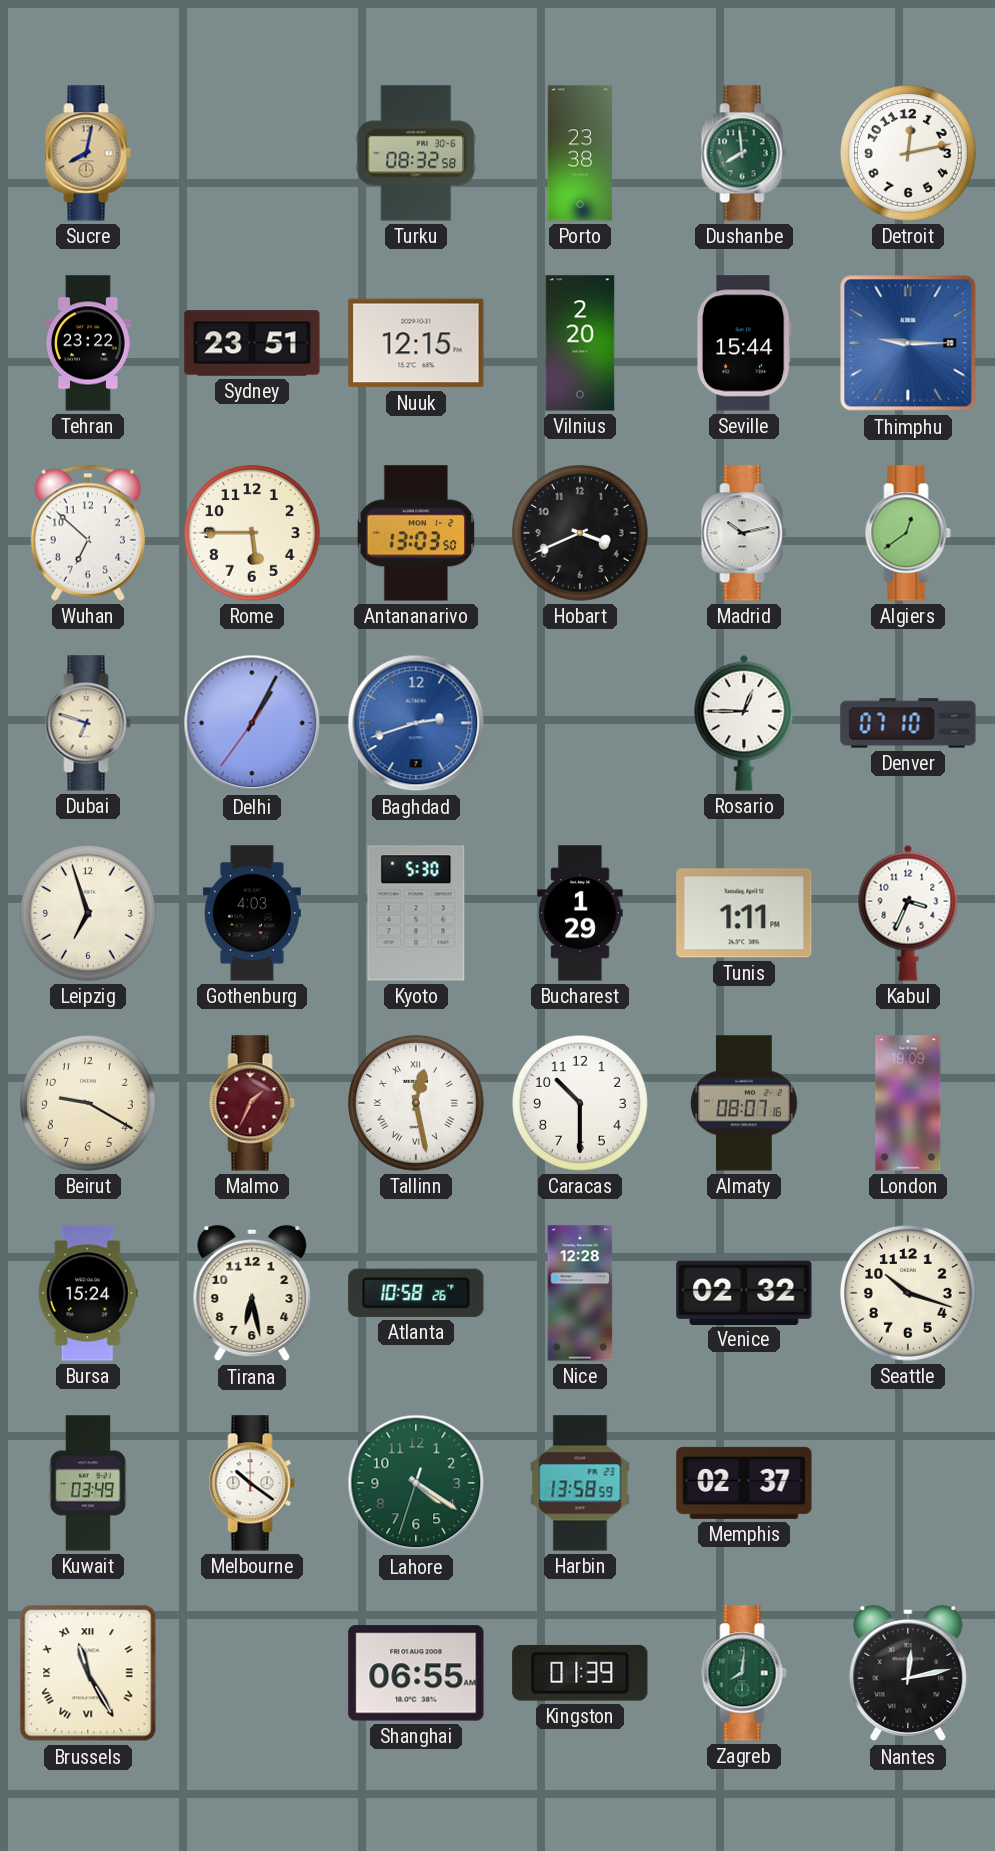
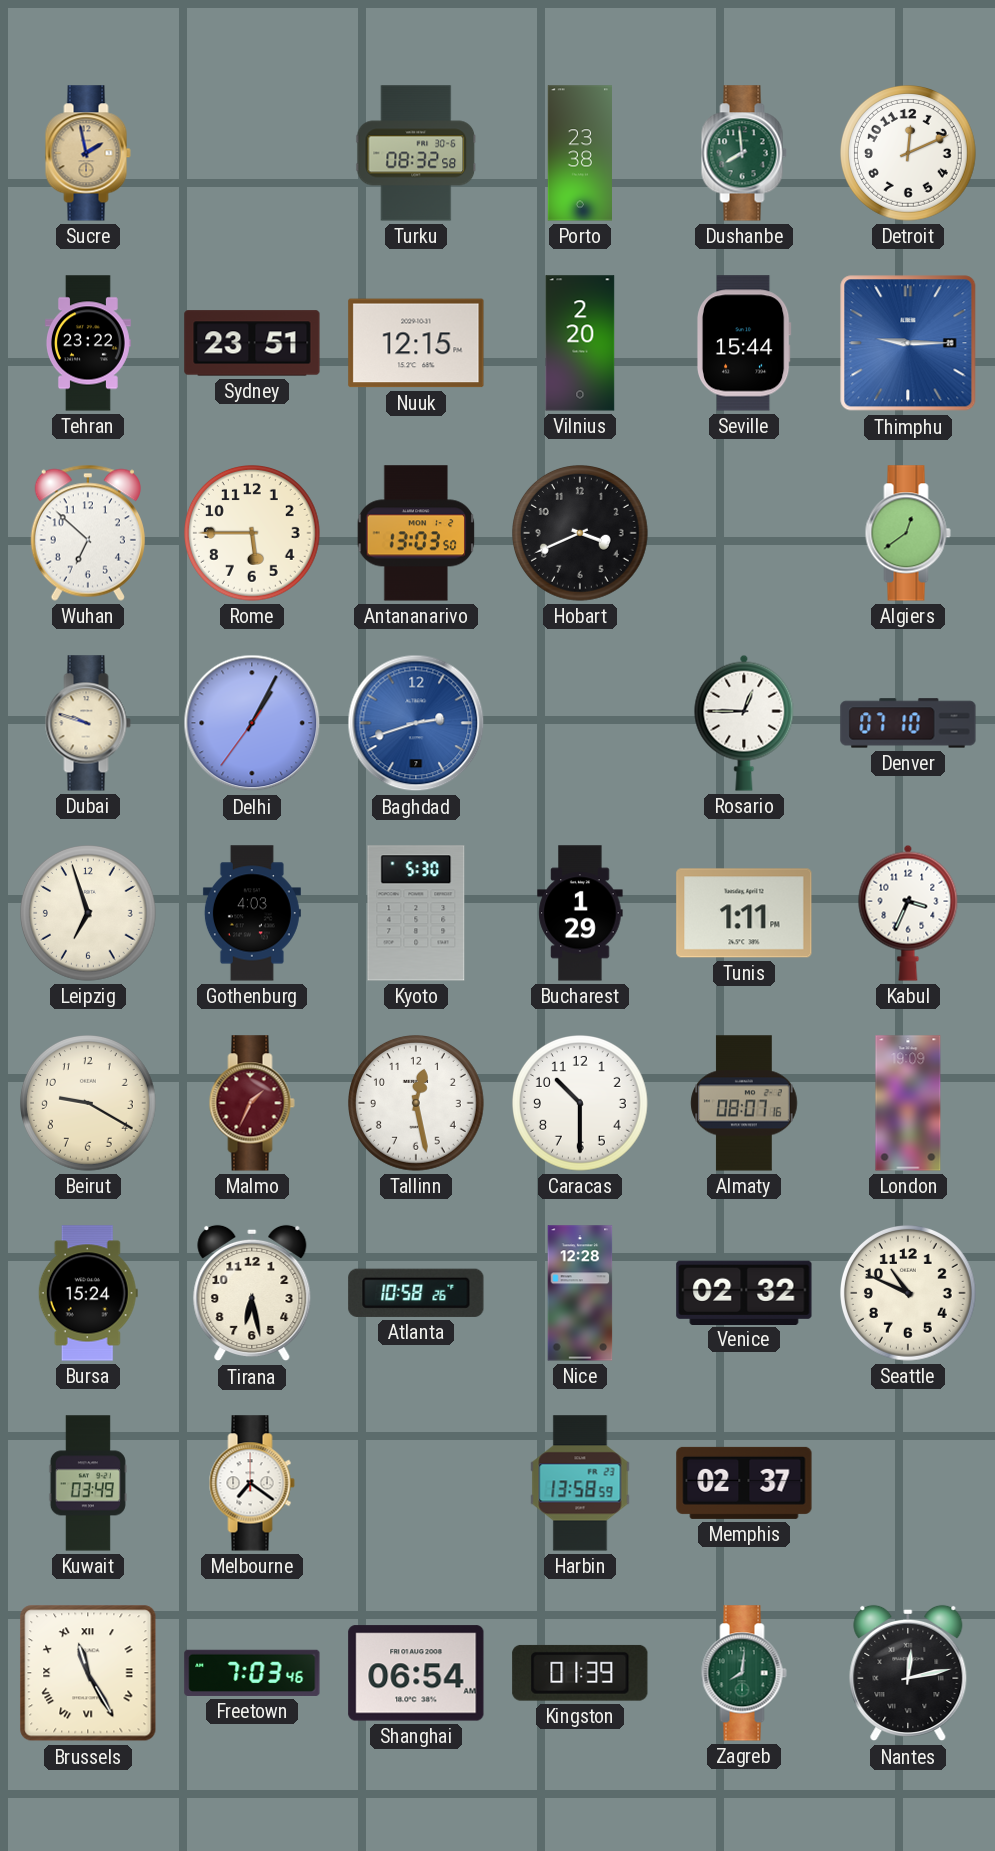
Sucre: 8:02 -> 1:58 (88, 153)
Detroit: 12:13 -> 12:11 (909, 154)
Madrid: 10:13 -> none (744, 533)
Dubai: 6:48 -> 9:48 (88, 723)
Tallinn numerals: Roman -> Arabic (417, 1104)
Seattle: 10:18 -> 10:49 (909, 1294)
Melbourne: 10:21 -> 7:21 (252, 1483)
Lahore: 4:20 -> none (416, 1483)
Freetown: none -> 7:03 (252, 1673)
Shanghai: 06:55 -> 06:54 (416, 1673)
